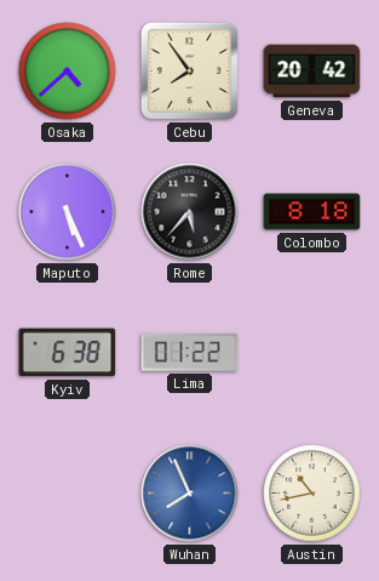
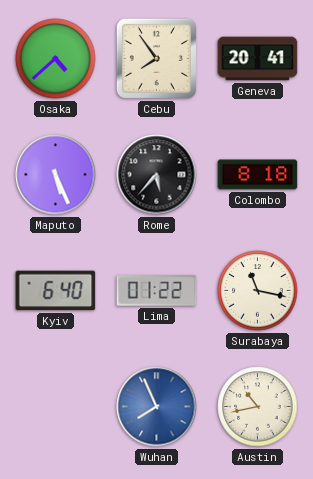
Geneva: 20:42 -> 20:41 (258, 59)
Kyiv: 6:38 -> 6:40 (56, 291)
Surabaya: none -> 11:17 (258, 291)
